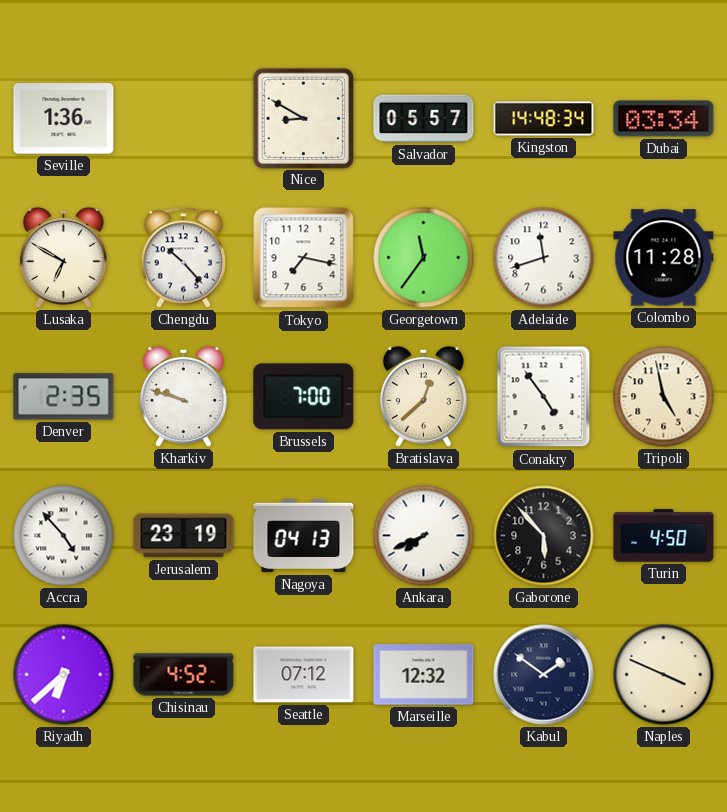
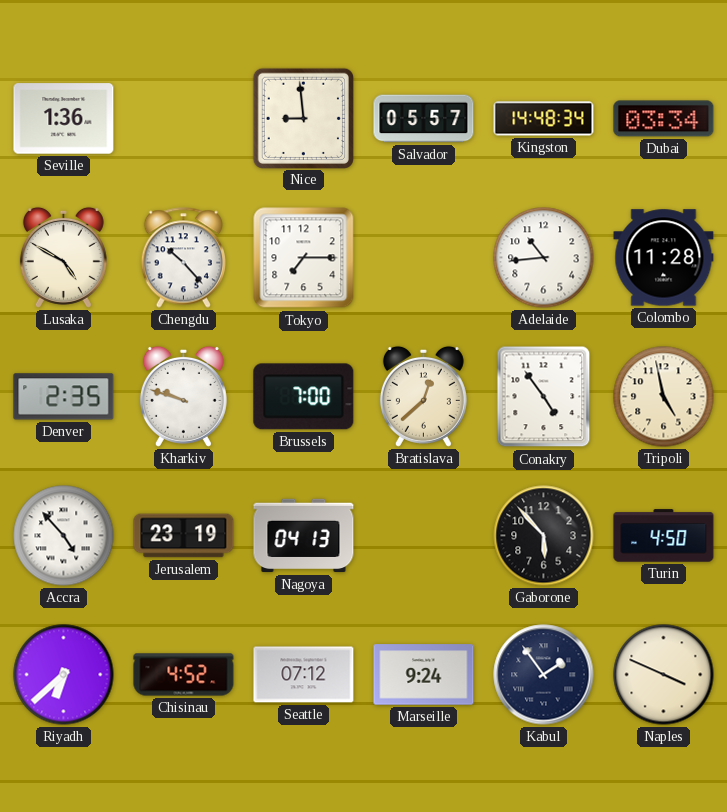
Nice: 8:50 -> 8:59 (303, 118)
Lusaka: 6:50 -> 4:50 (63, 257)
Tokyo: 7:17 -> 7:15 (304, 258)
Georgetown: 11:36 -> none (424, 258)
Adelaide: 11:42 -> 10:44 (544, 258)
Ankara: 7:41 -> none (424, 536)
Marseille: 12:32 -> 9:24 (424, 675)
Kabul: 1:51 -> 1:54 (544, 675)
